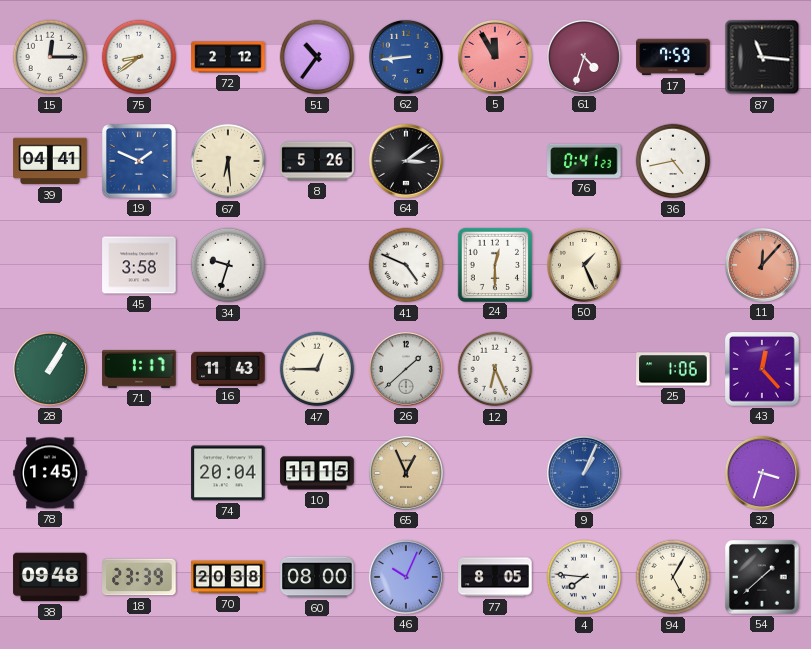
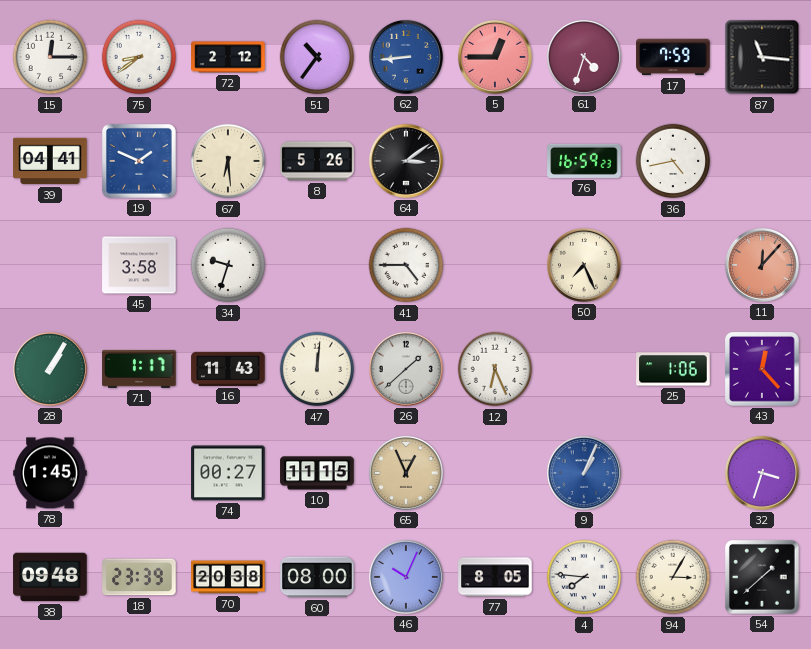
5: 11:55 -> 12:45 (495, 57)
76: 0:41 -> 16:59 (584, 161)
41: 4:49 -> 4:45 (406, 265)
24: 12:30 -> none (494, 264)
50: 1:26 -> 7:26 (584, 265)
47: 12:45 -> 12:01 (317, 369)
74: 20:04 -> 00:27 (228, 473)
94: 5:05 -> 3:05 (673, 577)
